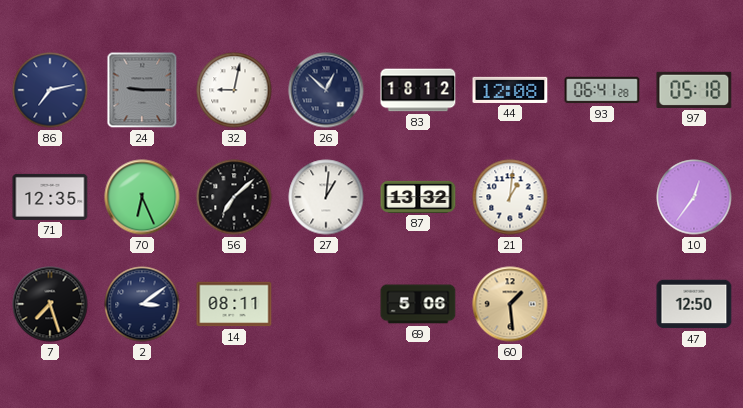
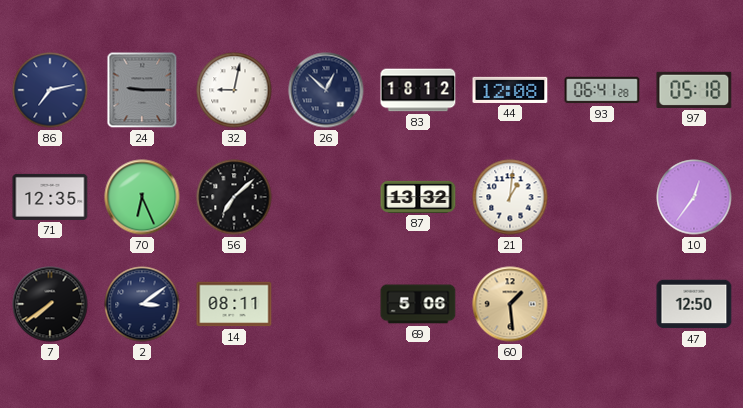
27: 1:01 -> none (326, 197)
7: 7:27 -> 7:39 (50, 304)
